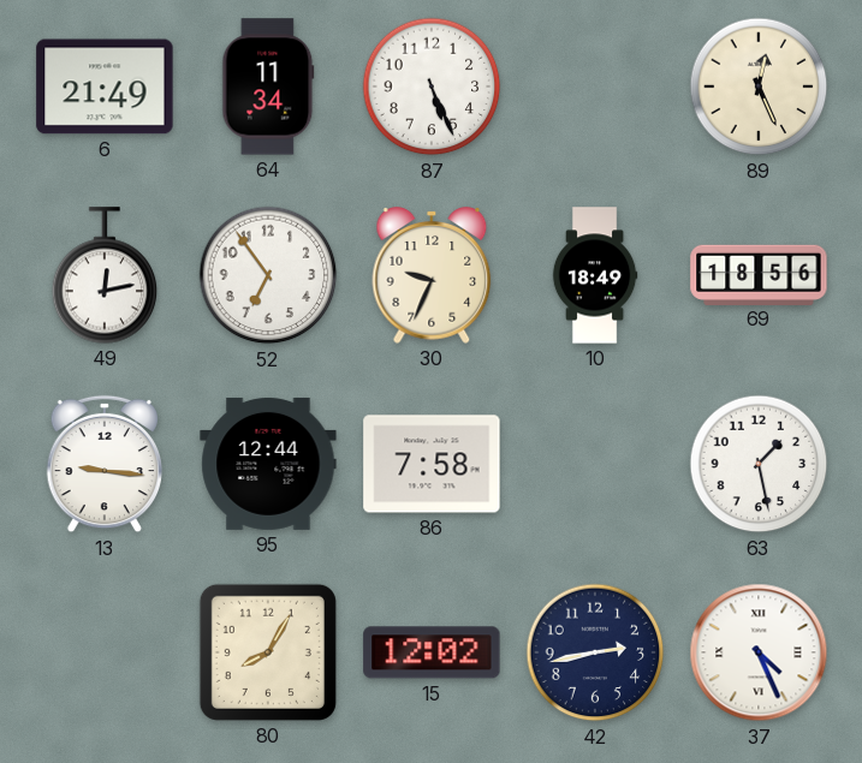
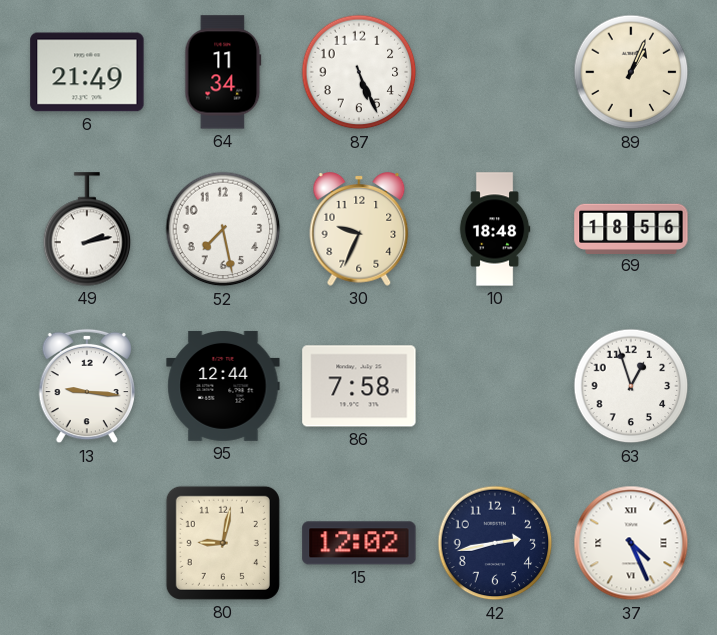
89: 12:26 -> 1:04 (631, 72)
49: 12:13 -> 2:13 (87, 229)
52: 6:54 -> 7:28 (223, 229)
10: 18:49 -> 18:48 (495, 229)
63: 1:28 -> 12:57 (631, 386)
80: 8:05 -> 9:02 (223, 543)
